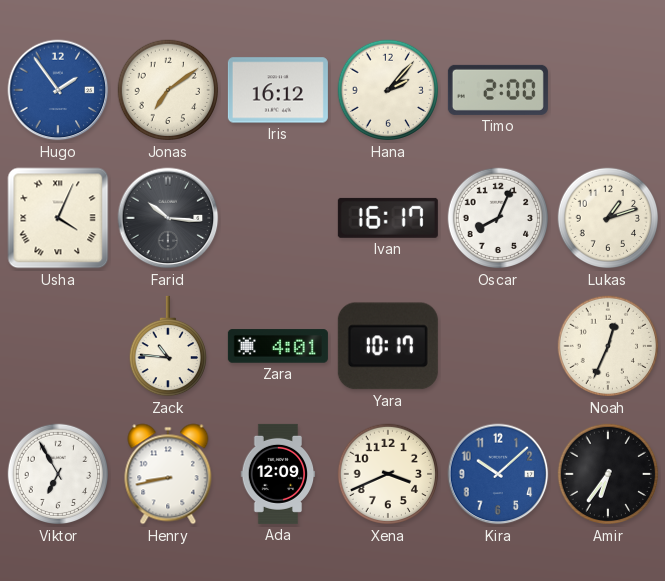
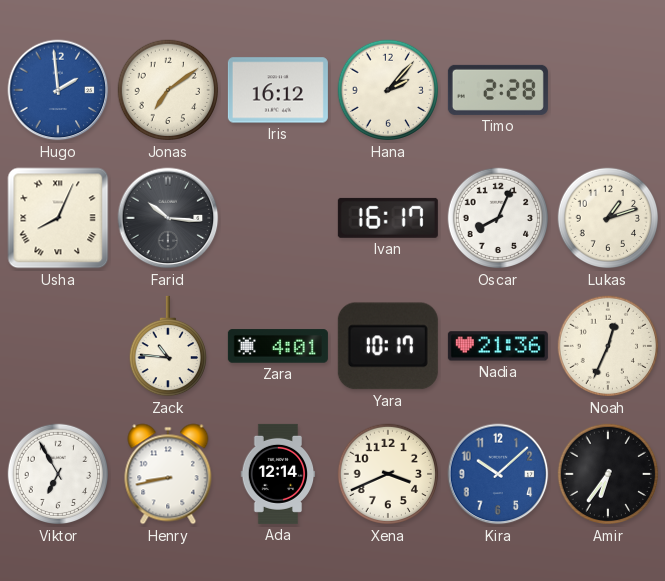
Hugo: 1:54 -> 1:59 (58, 90)
Timo: 2:00 -> 2:28 (498, 90)
Usha: 4:04 -> 8:04 (58, 218)
Nadia: none -> 21:36 (498, 346)
Ada: 12:09 -> 12:14 (278, 474)
